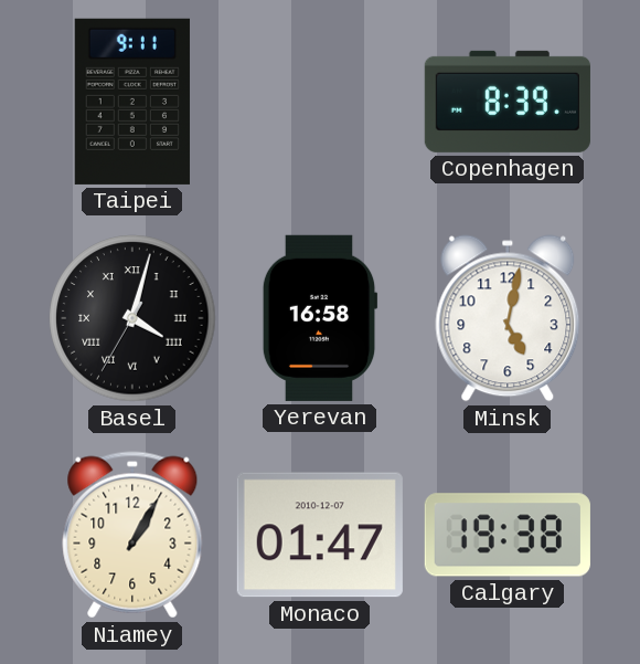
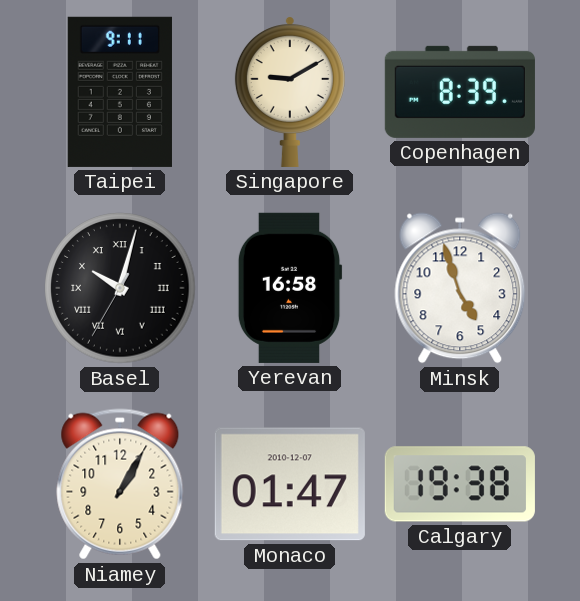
Singapore: none -> 9:10 (290, 92)
Basel: 4:02 -> 10:02 (120, 288)
Minsk: 5:02 -> 4:57 (460, 288)
